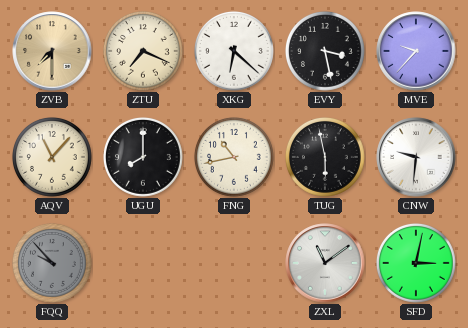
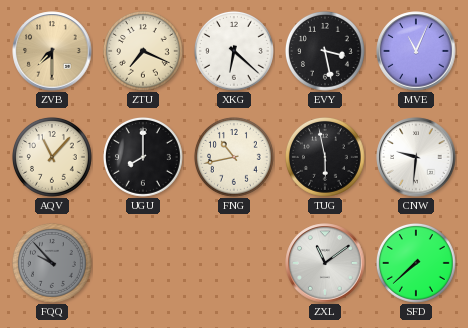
MVE: 9:37 -> 11:04 (416, 51)
SFD: 3:02 -> 7:38 (416, 264)
